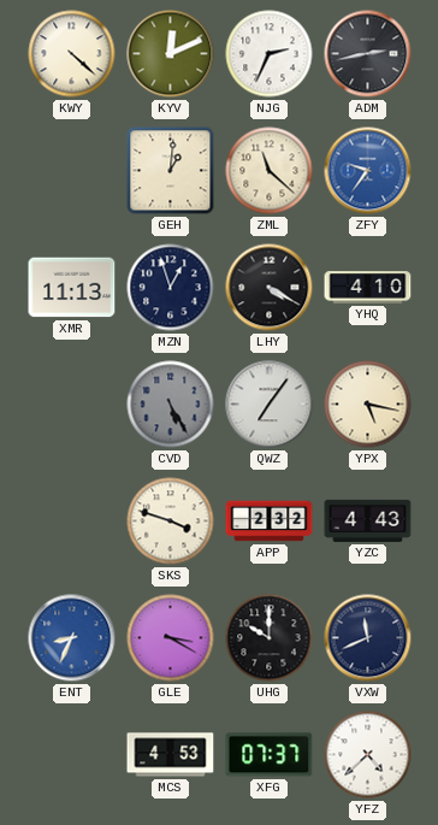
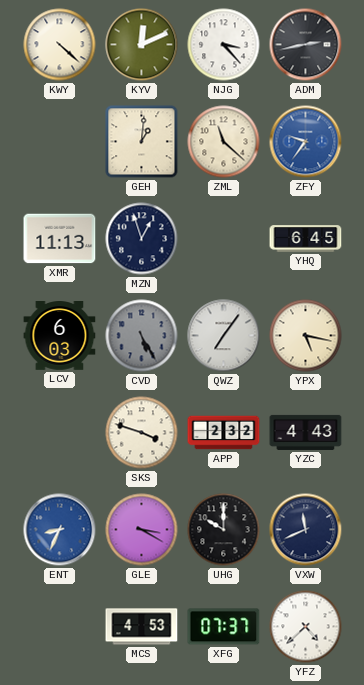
NJG: 2:34 -> 3:23 (224, 45)
LHY: 4:20 -> none (270, 288)
YHQ: 4:10 -> 6:45 (306, 239)
LCV: none -> 6:03 (60, 336)
